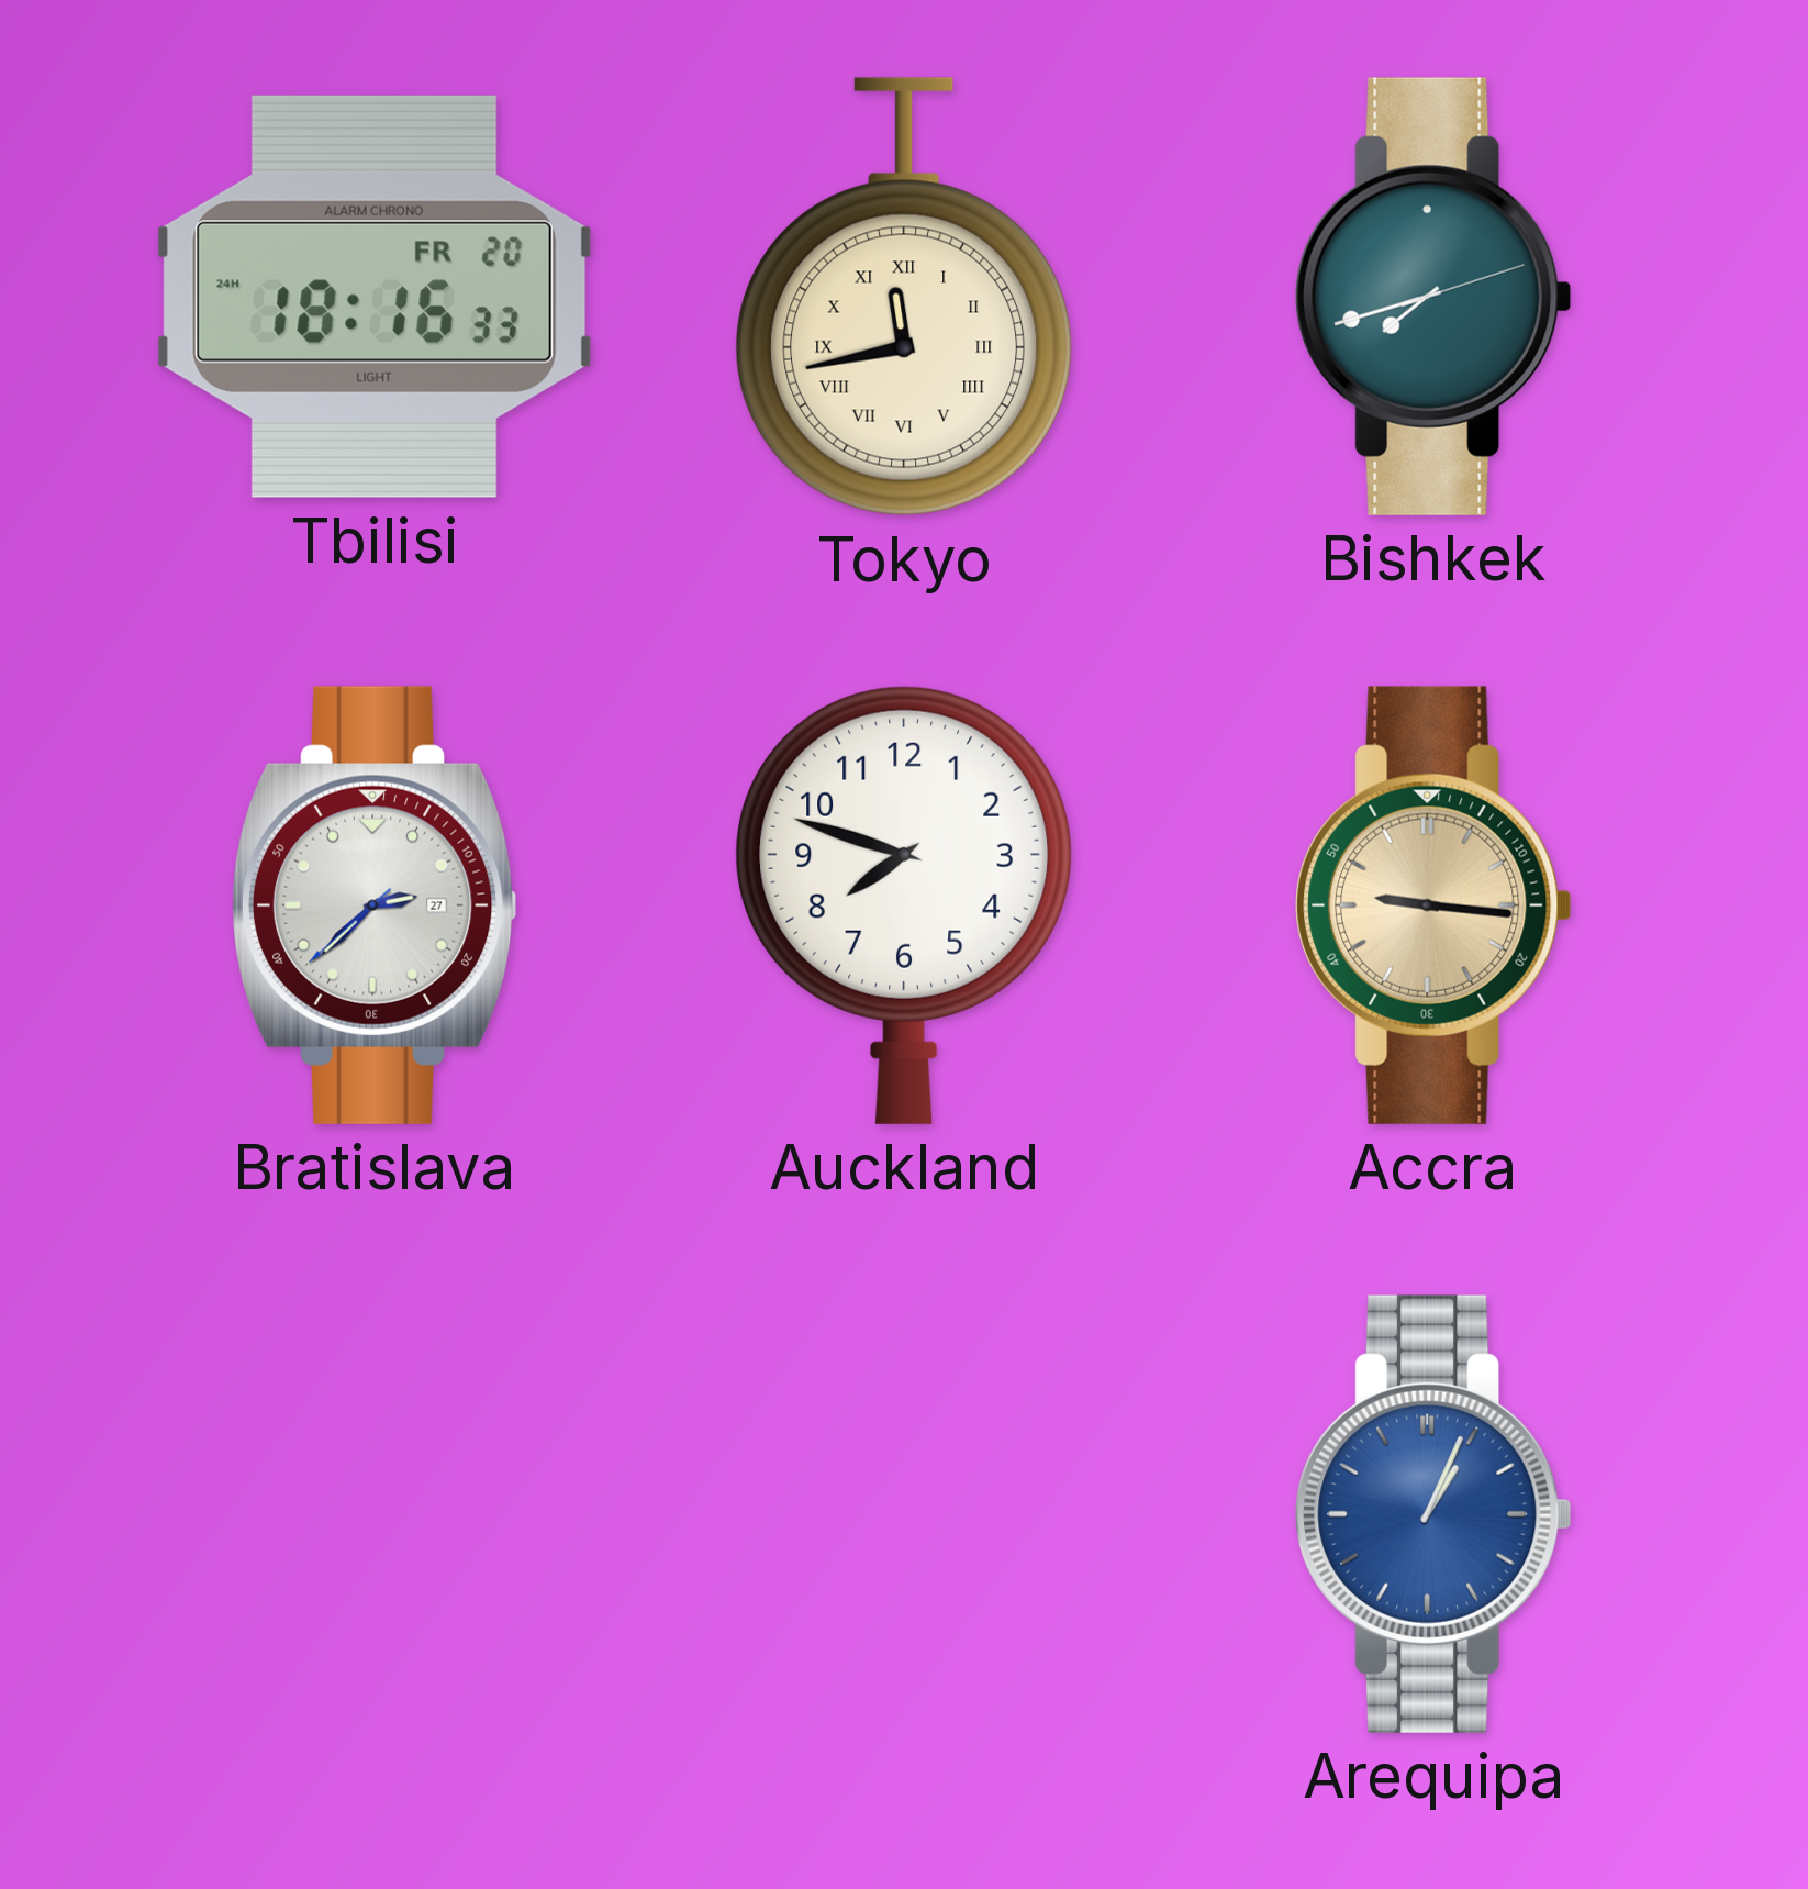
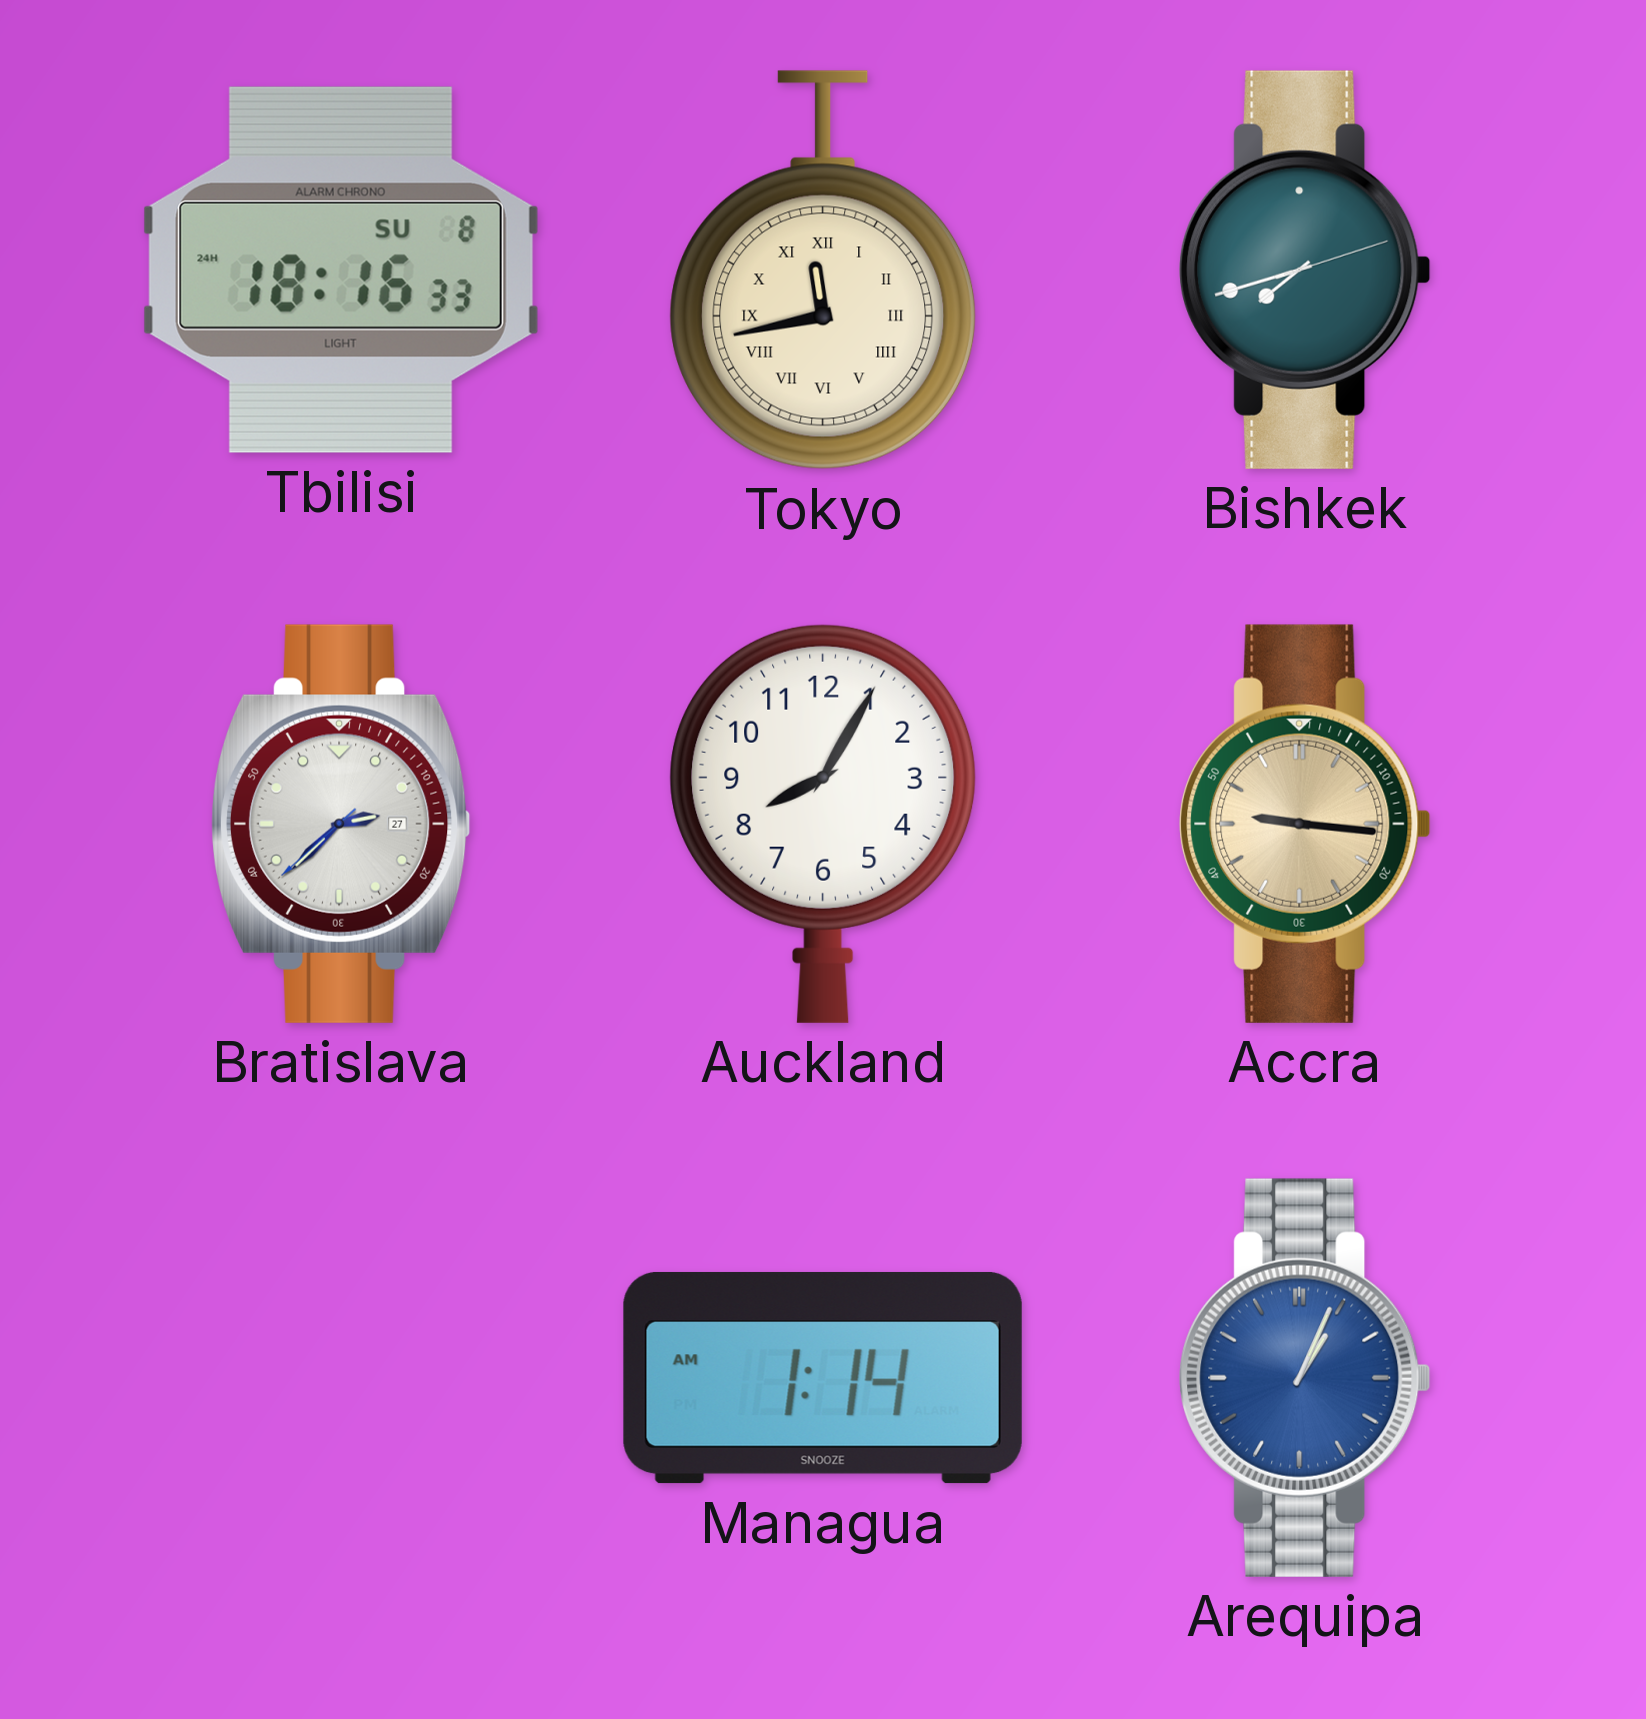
Tbilisi date: FR 20 -> SU 8 (341, 270)
Auckland: 7:48 -> 8:05 (823, 823)
Managua: none -> 1:14 (823, 1378)
